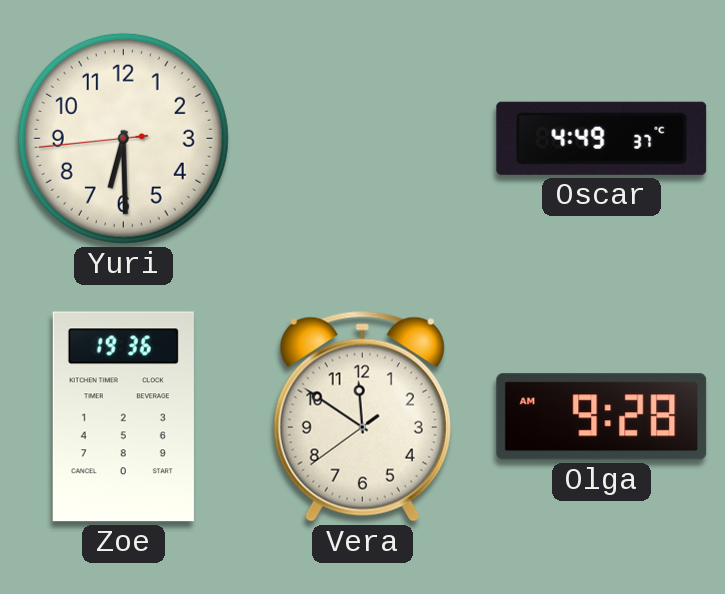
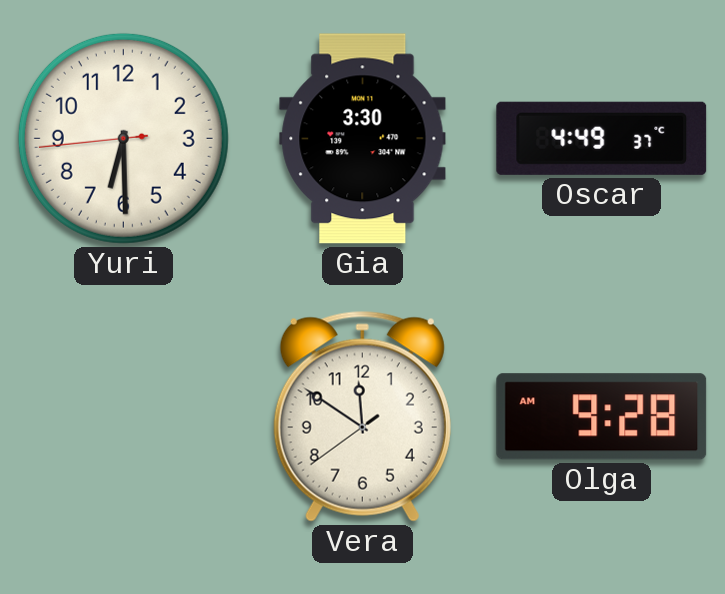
Gia: none -> 3:30 (363, 139)
Zoe: 19:36 -> none (123, 417)
